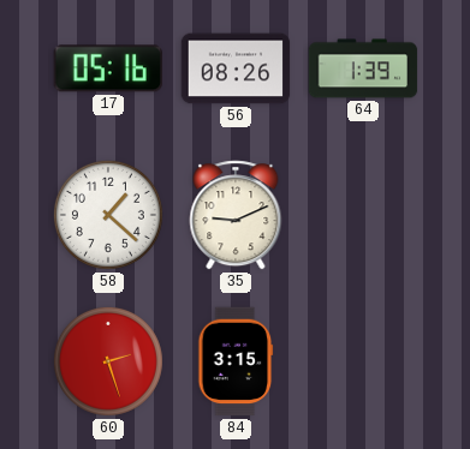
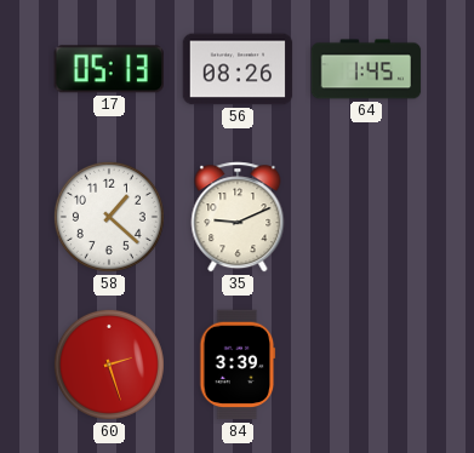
17: 05:16 -> 05:13 (109, 69)
64: 1:39 -> 1:45 (366, 69)
84: 3:15 -> 3:39 (238, 365)
